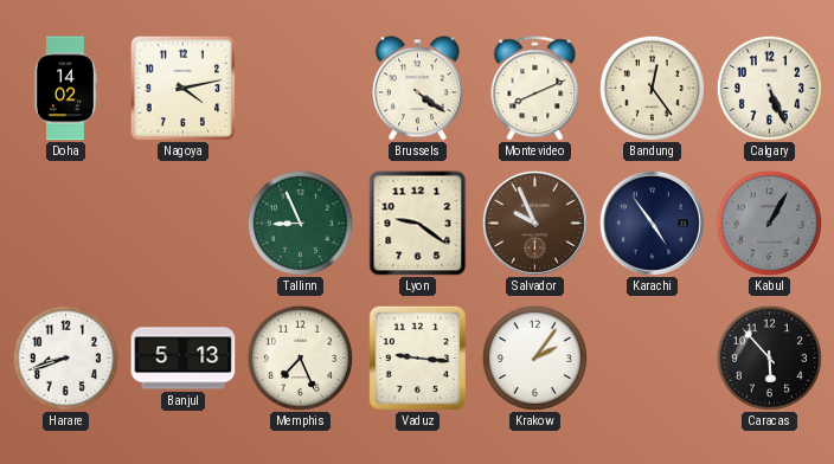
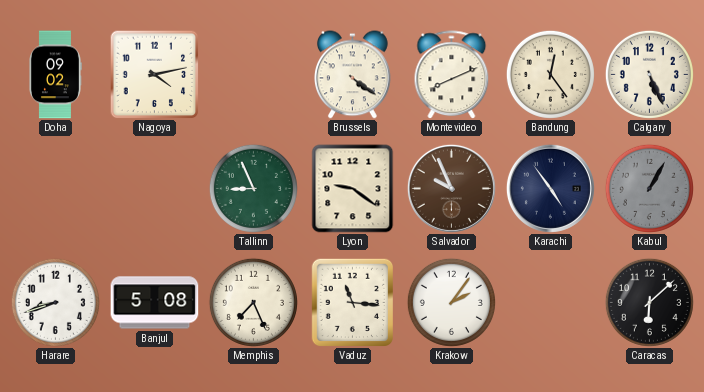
Doha: 14:02 -> 09:02 (56, 75)
Banjul: 5:13 -> 5:08 (155, 303)
Vaduz: 9:16 -> 11:16 (352, 302)
Caracas: 5:53 -> 6:08 (649, 302)
